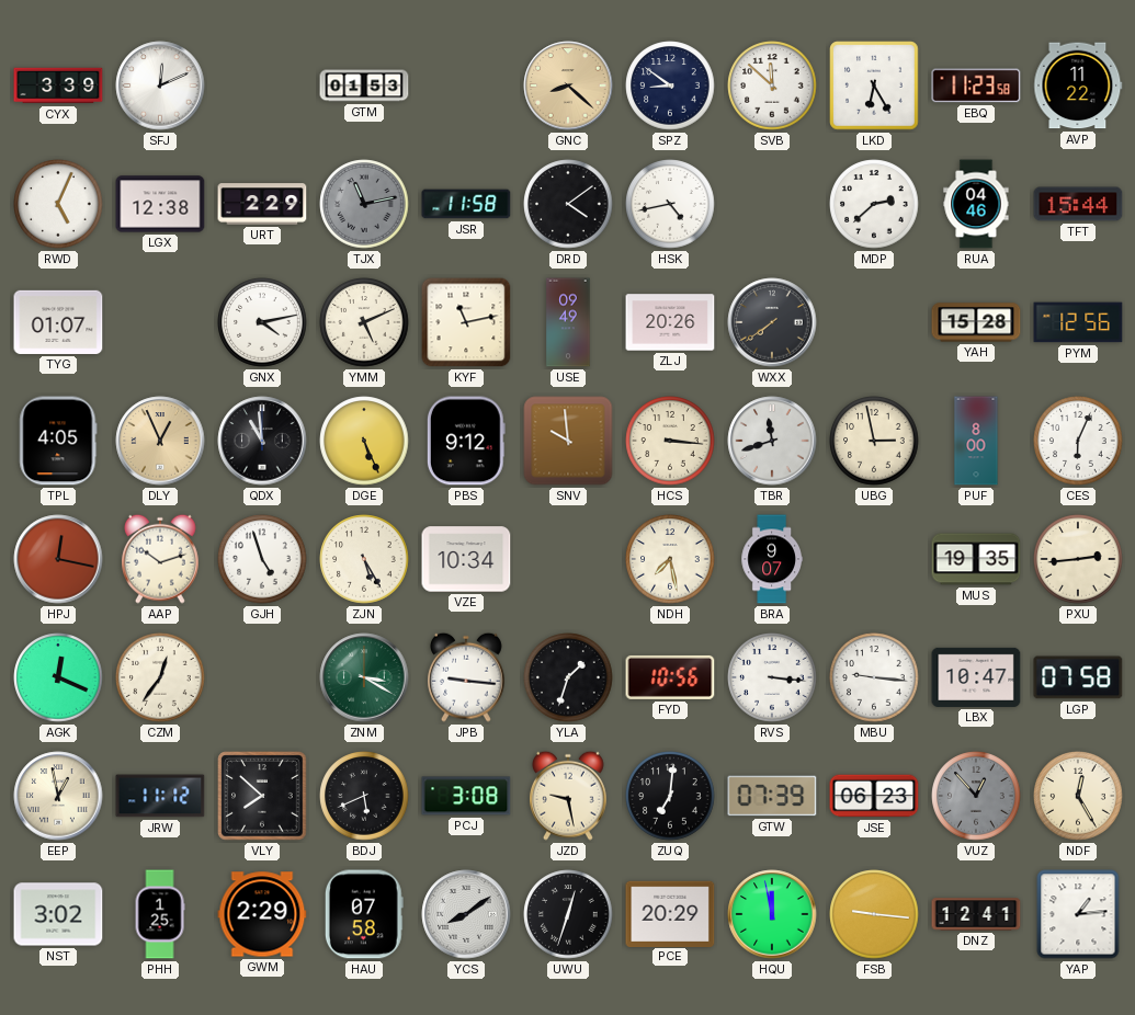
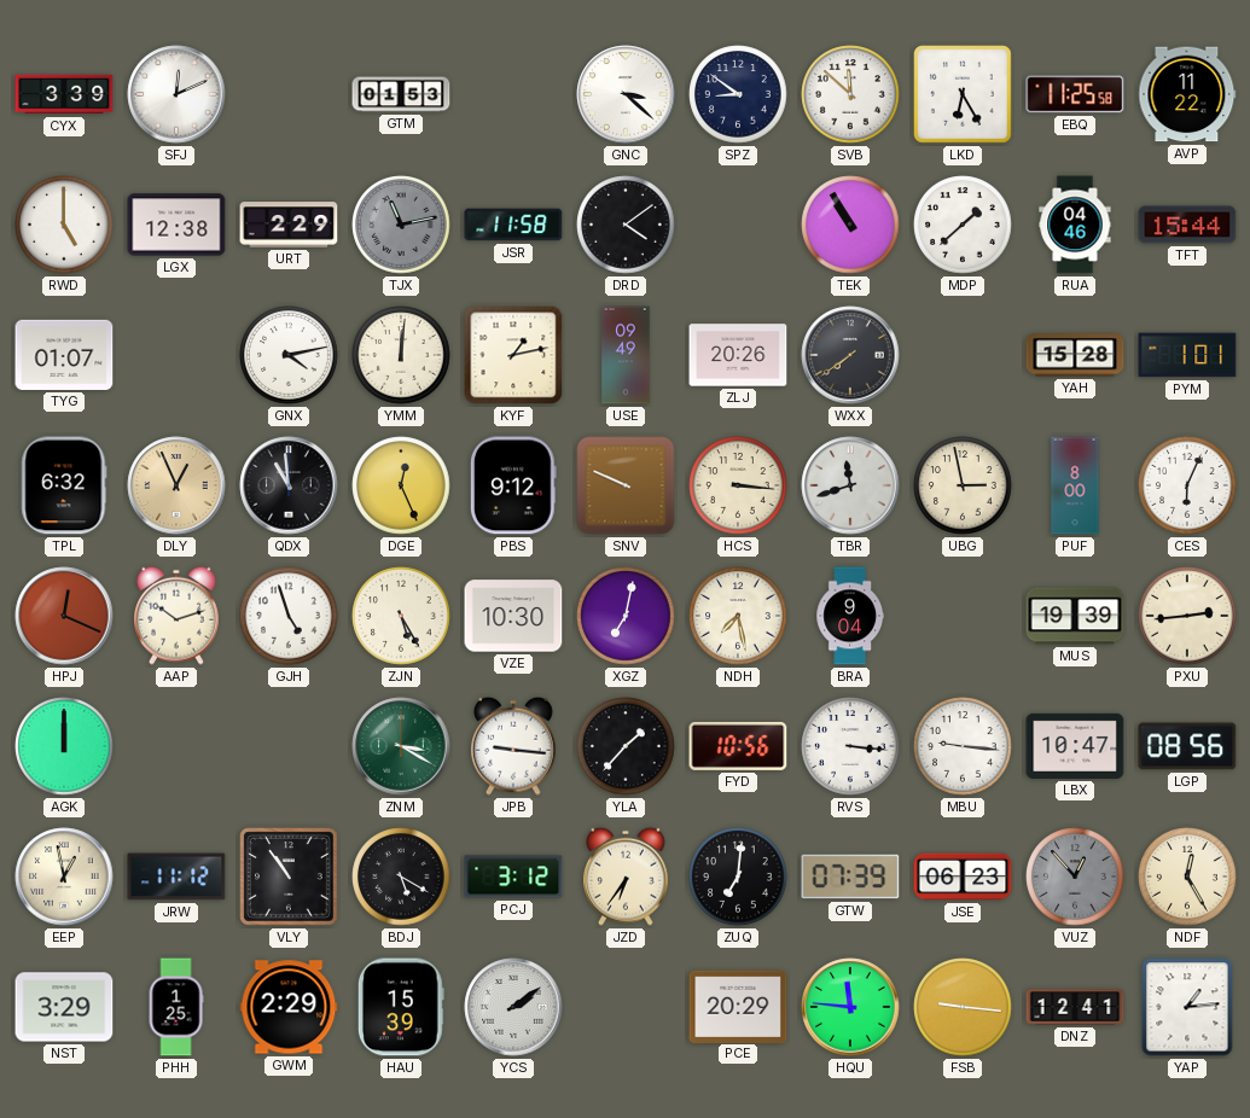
GNC: 8:22 -> 3:22 (626, 94)
GNC dial: champagne -> white (626, 94)
EBQ: 11:23 -> 11:25 (1075, 94)
RWD: 5:04 -> 5:00 (64, 225)
HSK: 4:43 -> none (670, 204)
TEK: none -> 10:55 (850, 225)
MDP: 2:38 -> 1:38 (963, 225)
YMM: 5:11 -> 12:01 (401, 355)
KYF: 11:13 -> 1:13 (513, 355)
PYM: 12:56 -> 1:01 (1187, 355)
TPL: 4:05 -> 6:32 (64, 485)
DGE: 5:26 -> 12:26 (401, 485)
SNV: 9:59 -> 9:49 (626, 485)
HPJ: 12:17 -> 12:19 (64, 616)
VZE: 10:34 -> 10:30 (513, 616)
XGZ: none -> 7:02 (626, 616)
BRA: 9:07 -> 9:04 (850, 616)
MUS: 19:35 -> 19:39 (1075, 616)
AGK: 12:19 -> 12:00 (64, 746)
CZM: 12:36 -> none (160, 677)
YLA: 1:33 -> 1:37 (626, 746)
LGP: 07:58 -> 08:56 (1187, 746)
VLY: 7:52 -> 10:54 (289, 877)
BDJ: 5:41 -> 5:20 (401, 877)
PCJ: 3:08 -> 3:12 (513, 877)
JZD: 9:28 -> 6:36 (627, 877)
NST: 3:02 -> 3:29 (64, 1007)
HAU: 07:58 -> 15:39 (401, 1007)
YCS: 8:09 -> 2:09 (513, 1007)
UWU: 12:33 -> none (568, 914)
HQU: 11:58 -> 11:46 (850, 1007)
